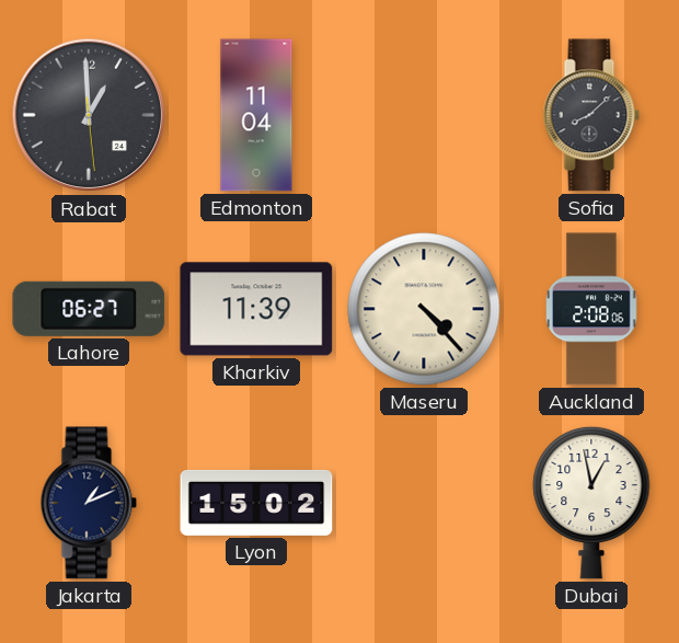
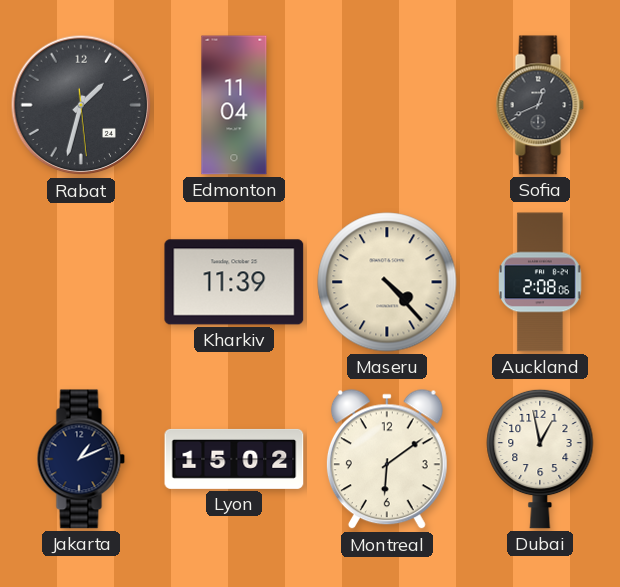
Rabat: 12:59 -> 1:32 (81, 105)
Sofia: 8:08 -> 12:41 (540, 105)
Lahore: 06:27 -> none (89, 309)
Montreal: none -> 6:09 (387, 460)
